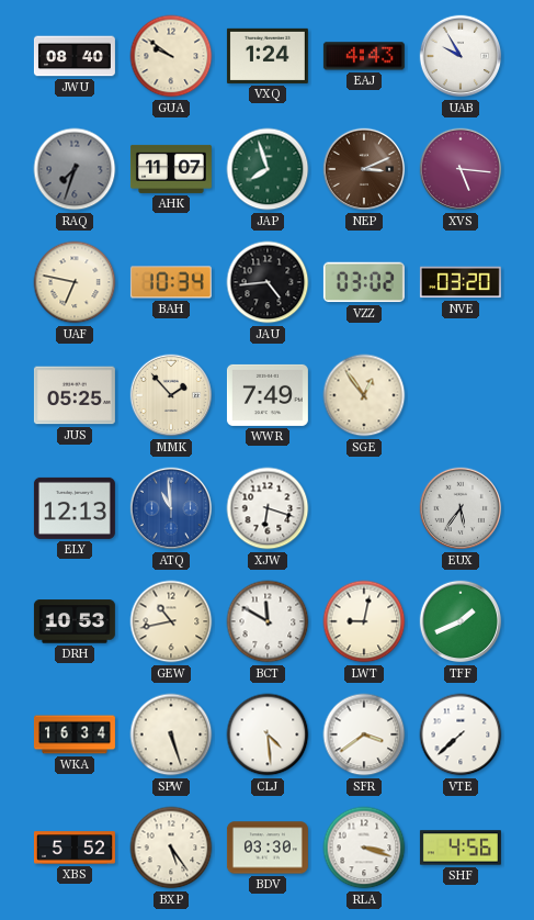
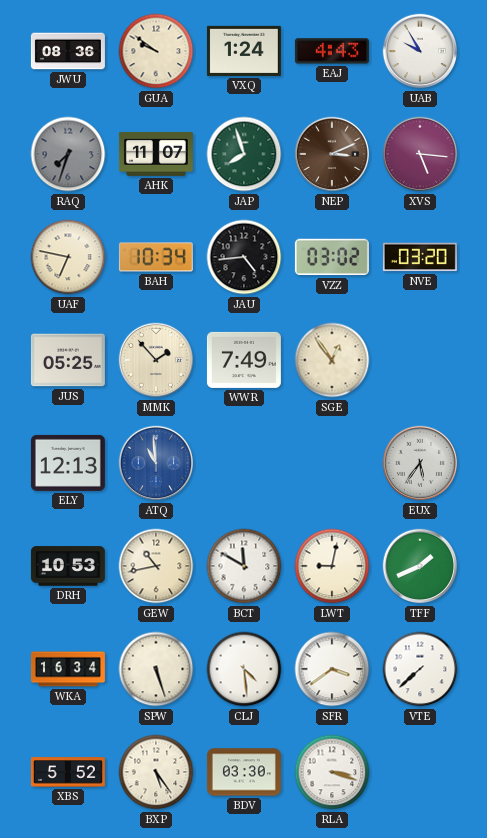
JWU: 08:40 -> 08:36 (68, 51)
XJW: 6:18 -> none (268, 508)
SHF: 4:56 -> none (461, 848)
